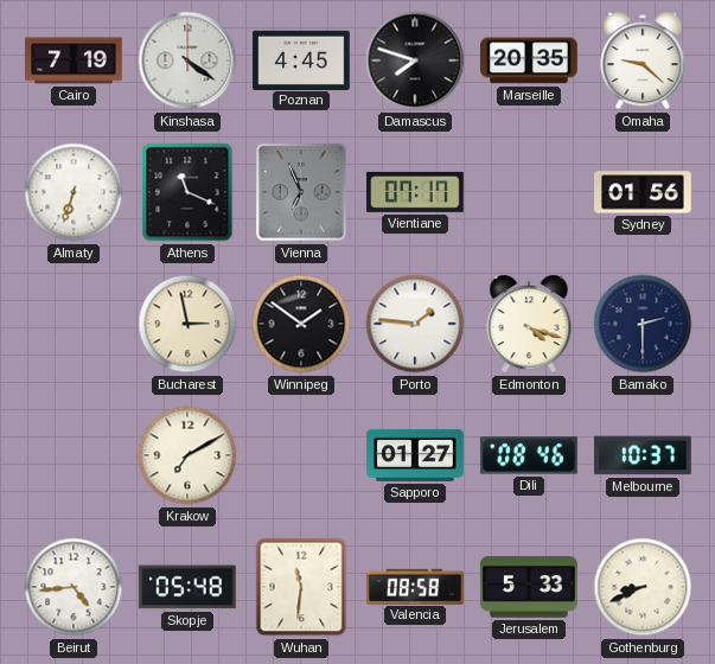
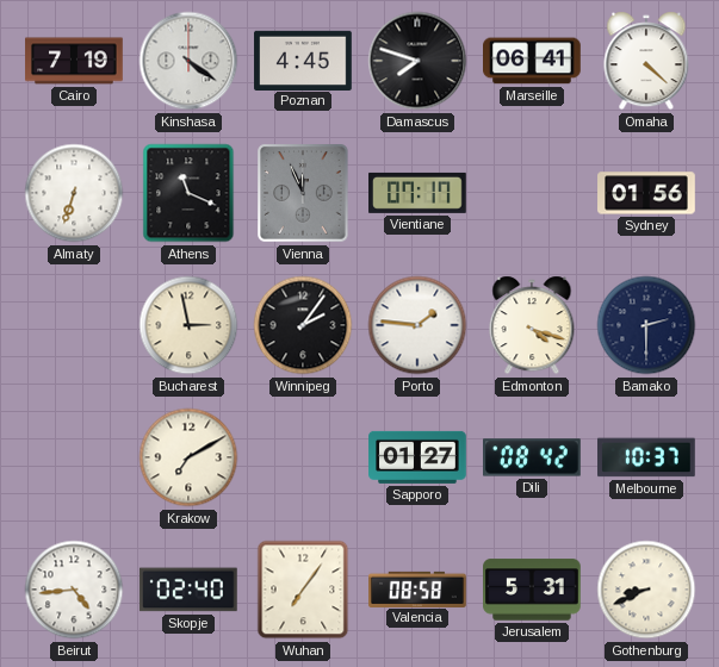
Marseille: 20:35 -> 06:41 (532, 61)
Omaha: 9:22 -> 4:22 (646, 61)
Vienna: 6:56 -> 11:56 (303, 193)
Winnipeg: 1:51 -> 2:06 (303, 325)
Dili: 08:46 -> 08:42 (533, 457)
Skopje: 05:48 -> 02:40 (188, 590)
Wuhan: 11:31 -> 7:06 (303, 590)
Jerusalem: 5:33 -> 5:31 (532, 590)
